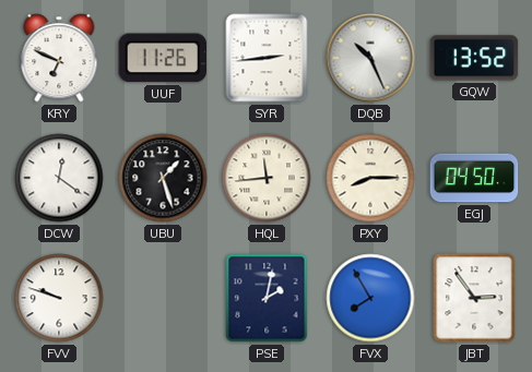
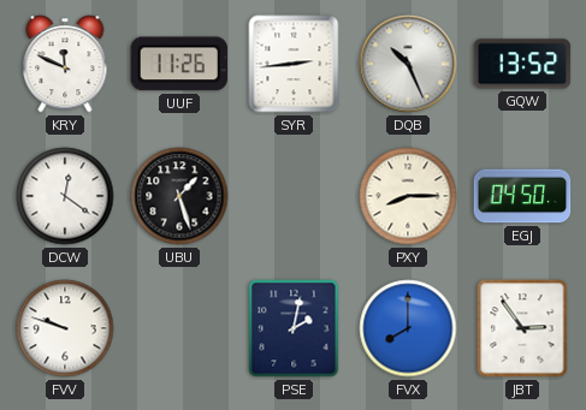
KRY: 6:49 -> 11:49 (65, 64)
HQL: 11:44 -> none (267, 178)
FVX: 7:55 -> 8:00 (408, 328)
